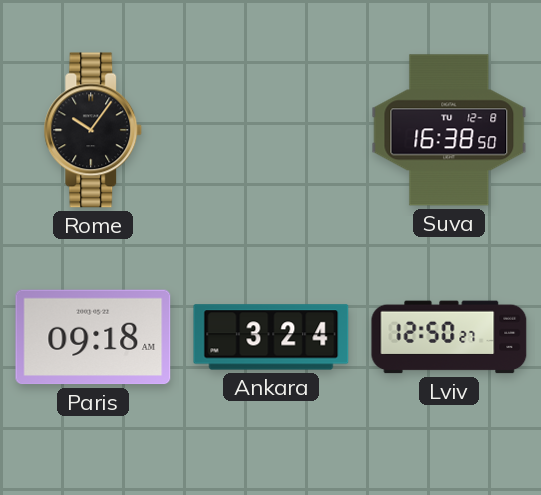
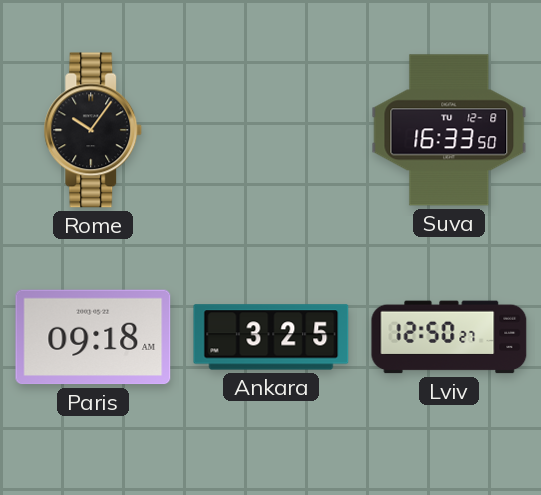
Suva: 16:38 -> 16:33 (449, 130)
Ankara: 3:24 -> 3:25 (271, 337)
